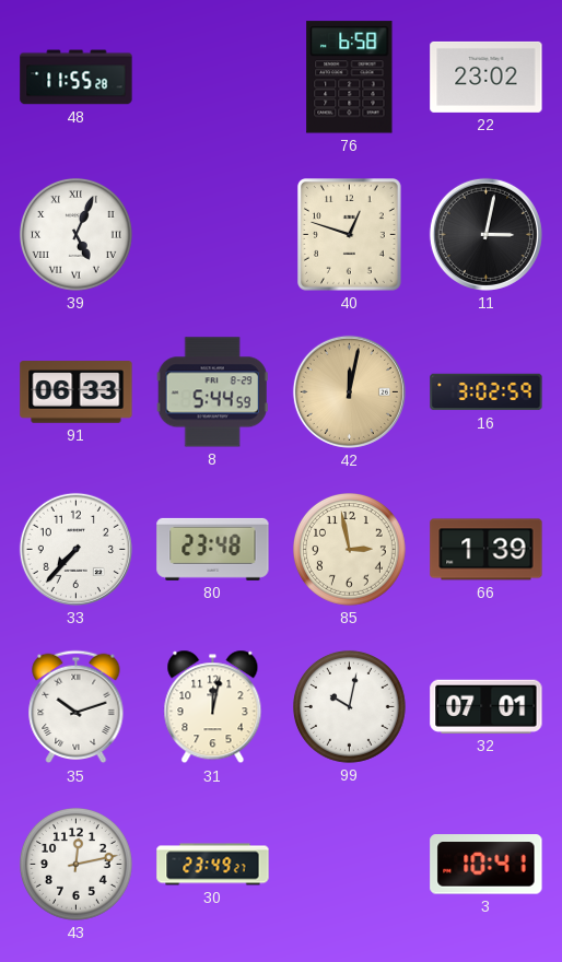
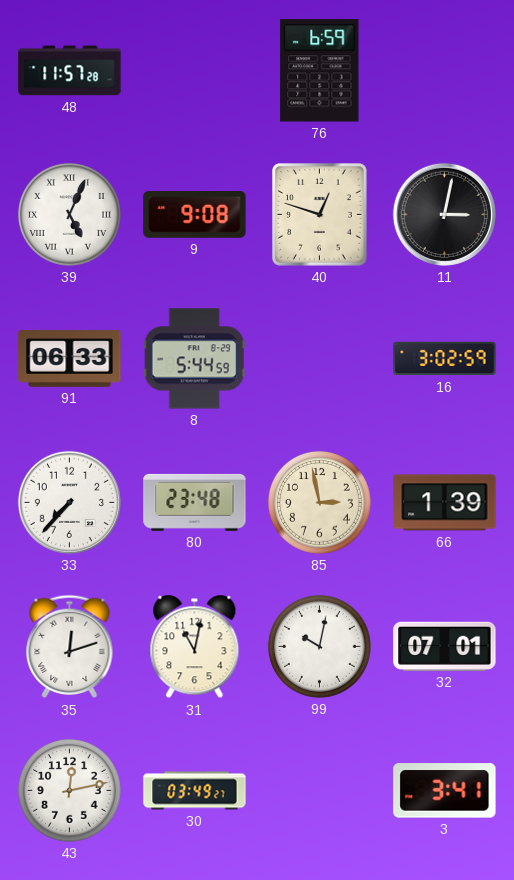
48: 11:55 -> 11:57 (70, 71)
76: 6:58 -> 6:59 (320, 71)
22: 23:02 -> none (487, 77)
9: none -> 9:08 (195, 215)
42: 12:02 -> none (349, 391)
35: 10:12 -> 12:12 (70, 647)
31: 12:02 -> 11:02 (195, 647)
30: 23:49 -> 03:49 (195, 791)
3: 10:41 -> 3:41 (445, 791)
